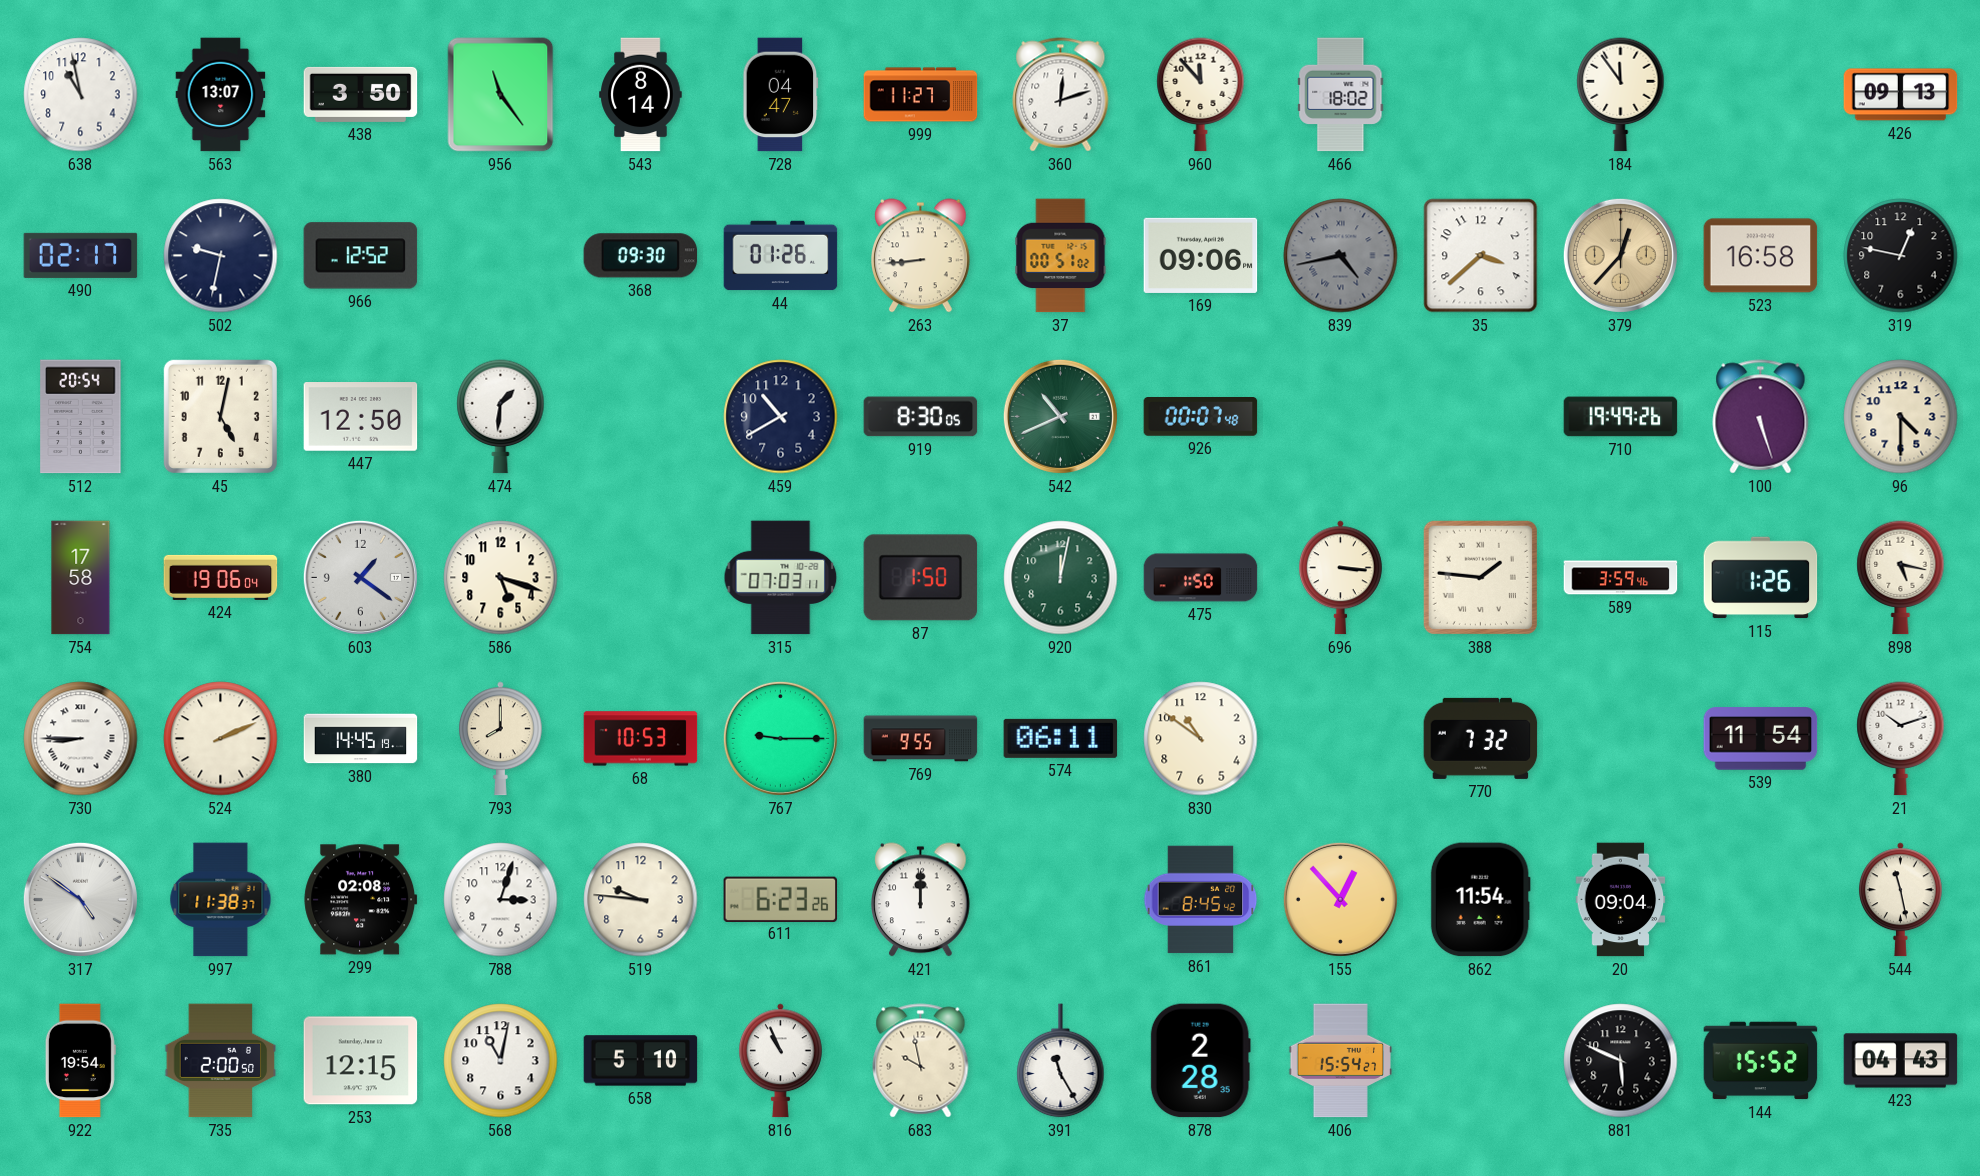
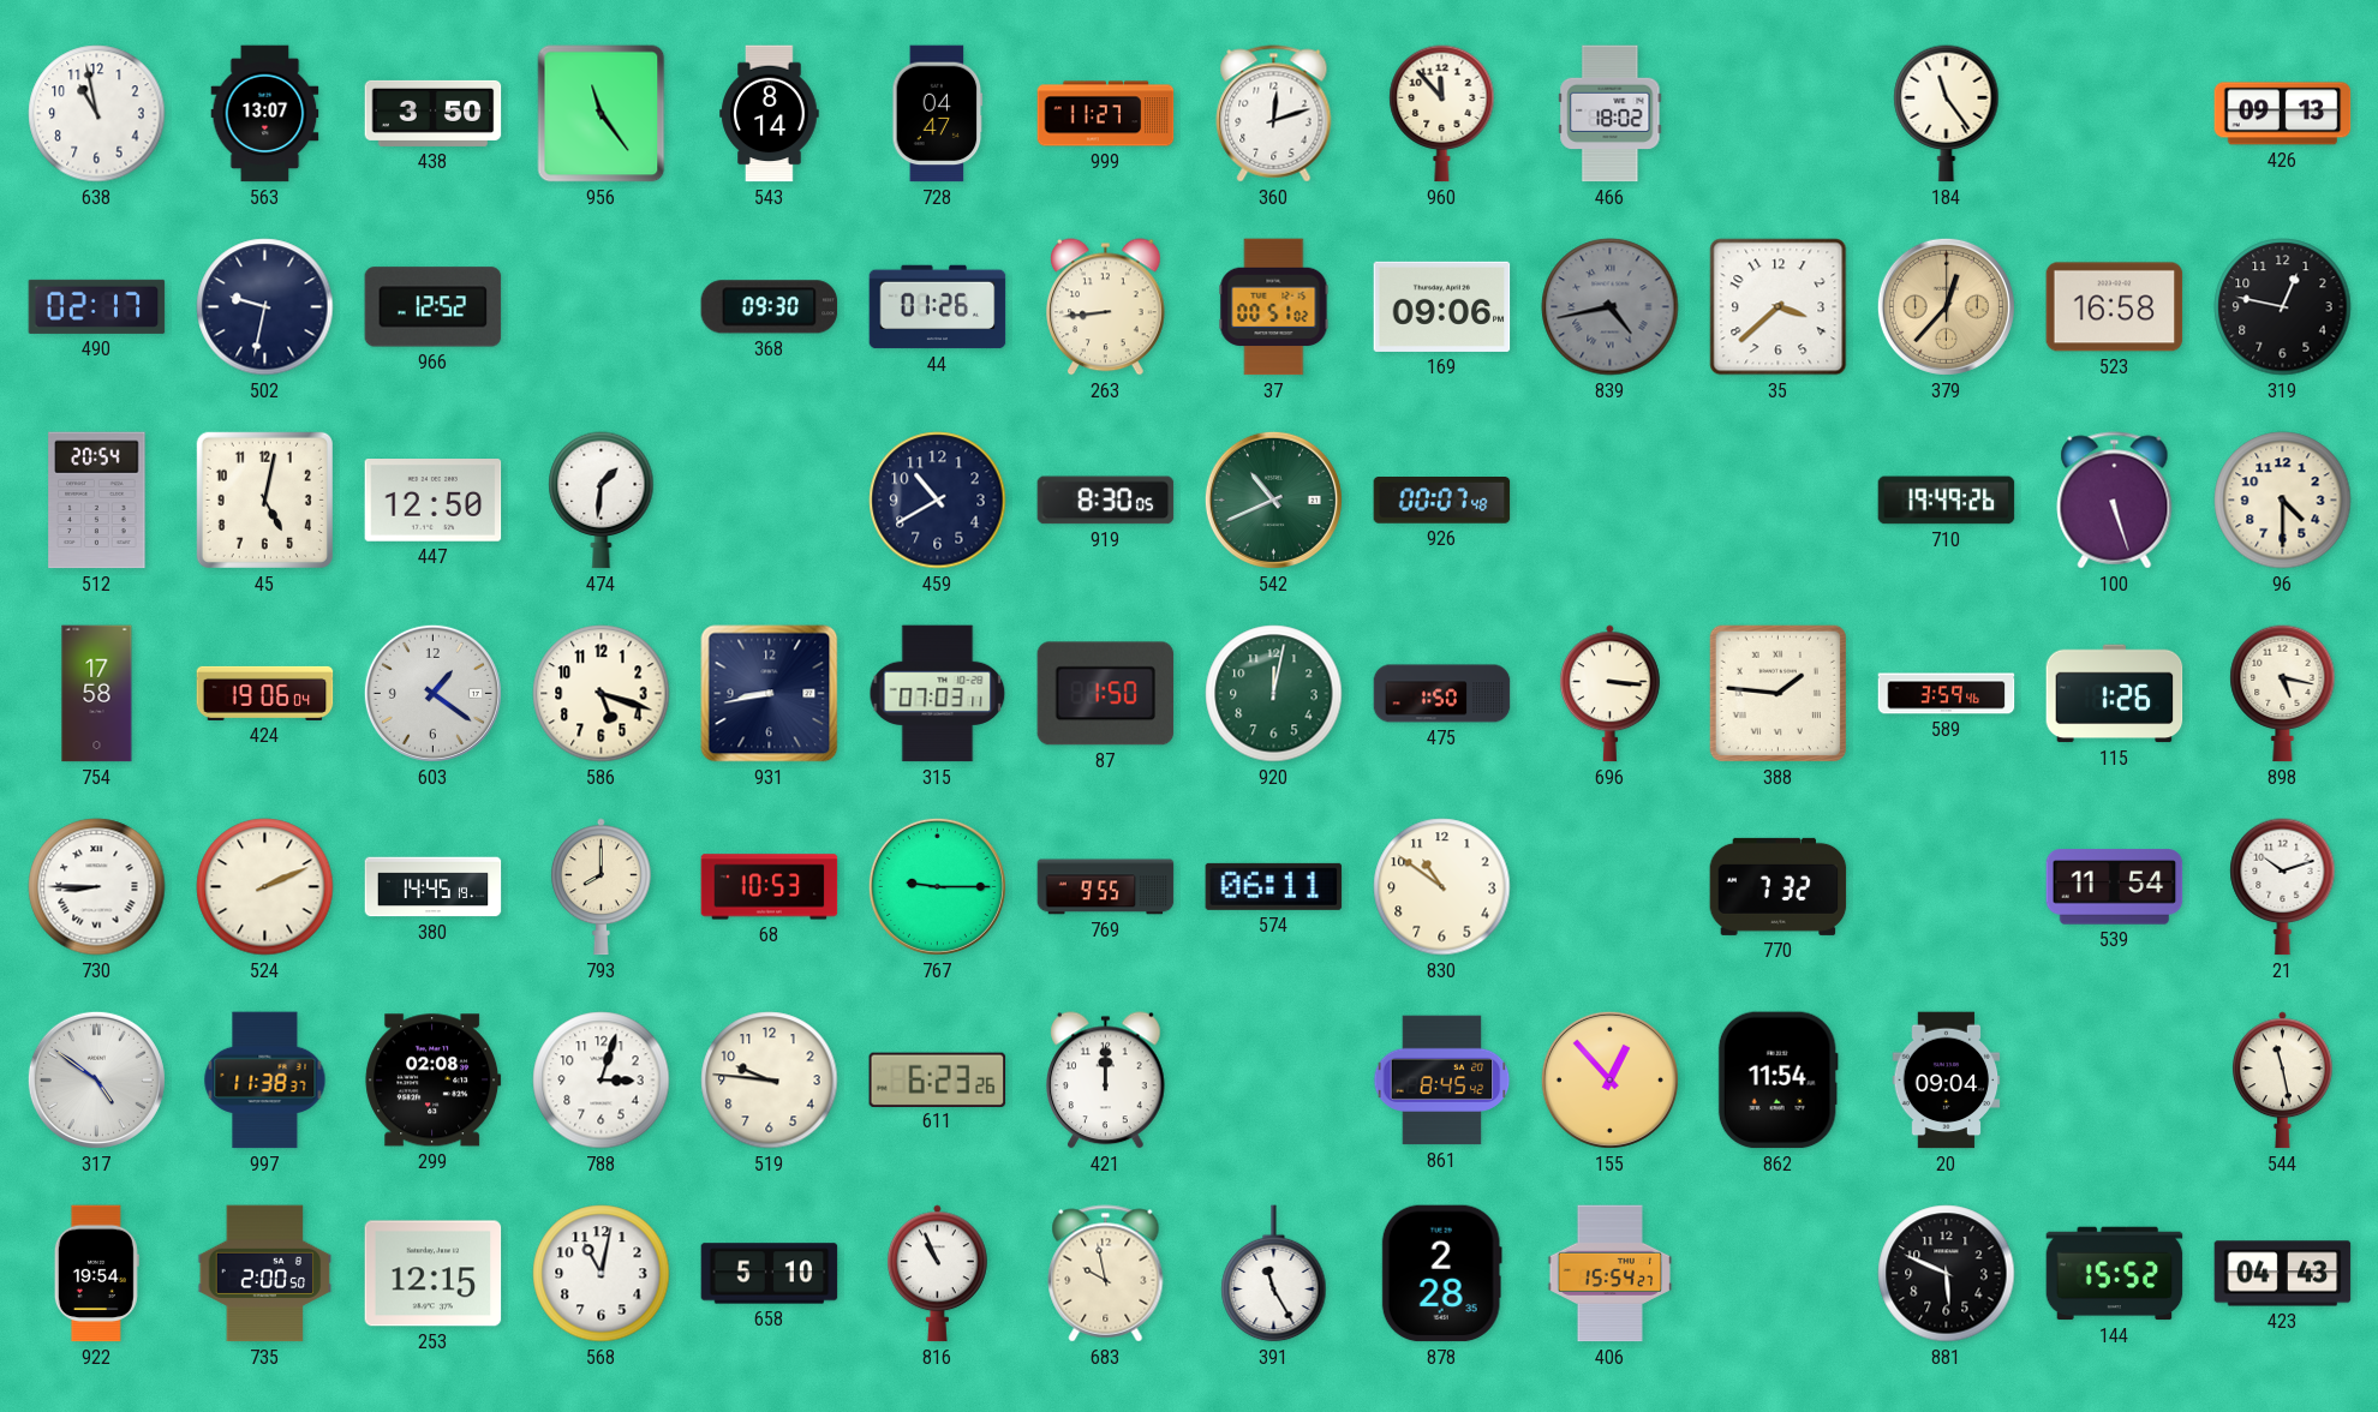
184: 11:54 -> 11:24 (1947, 114)
931: none -> 8:43 (770, 694)
